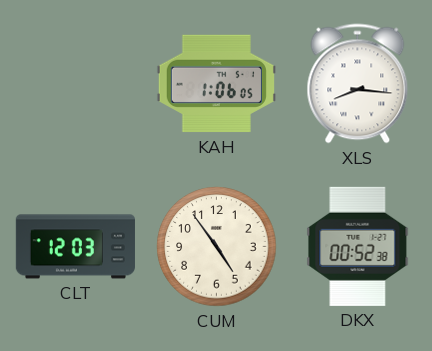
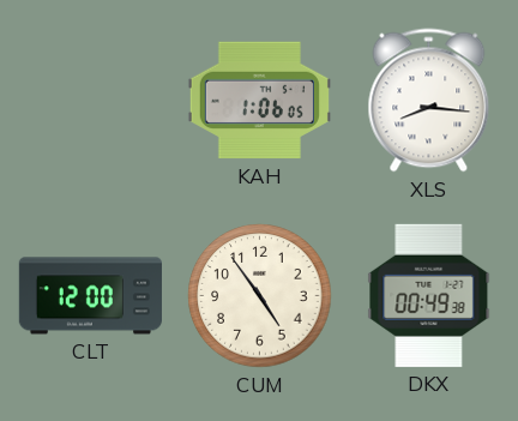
CLT: 12:03 -> 12:00 (90, 296)
DKX: 00:52 -> 00:49 (429, 295)
